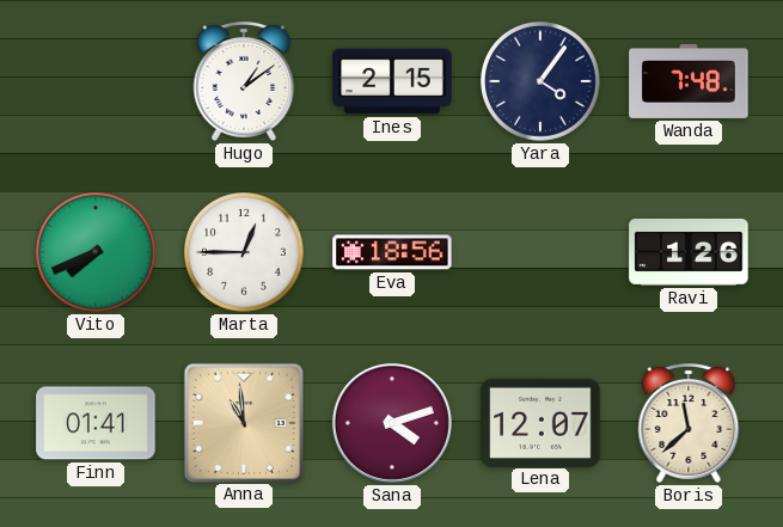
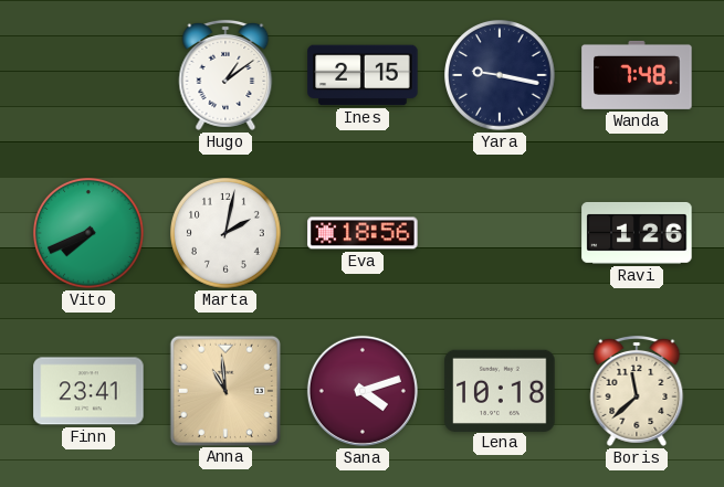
Yara: 4:06 -> 9:17 (501, 76)
Marta: 12:45 -> 2:02 (227, 234)
Finn: 01:41 -> 23:41 (88, 391)
Lena: 12:07 -> 10:18 (500, 390)
